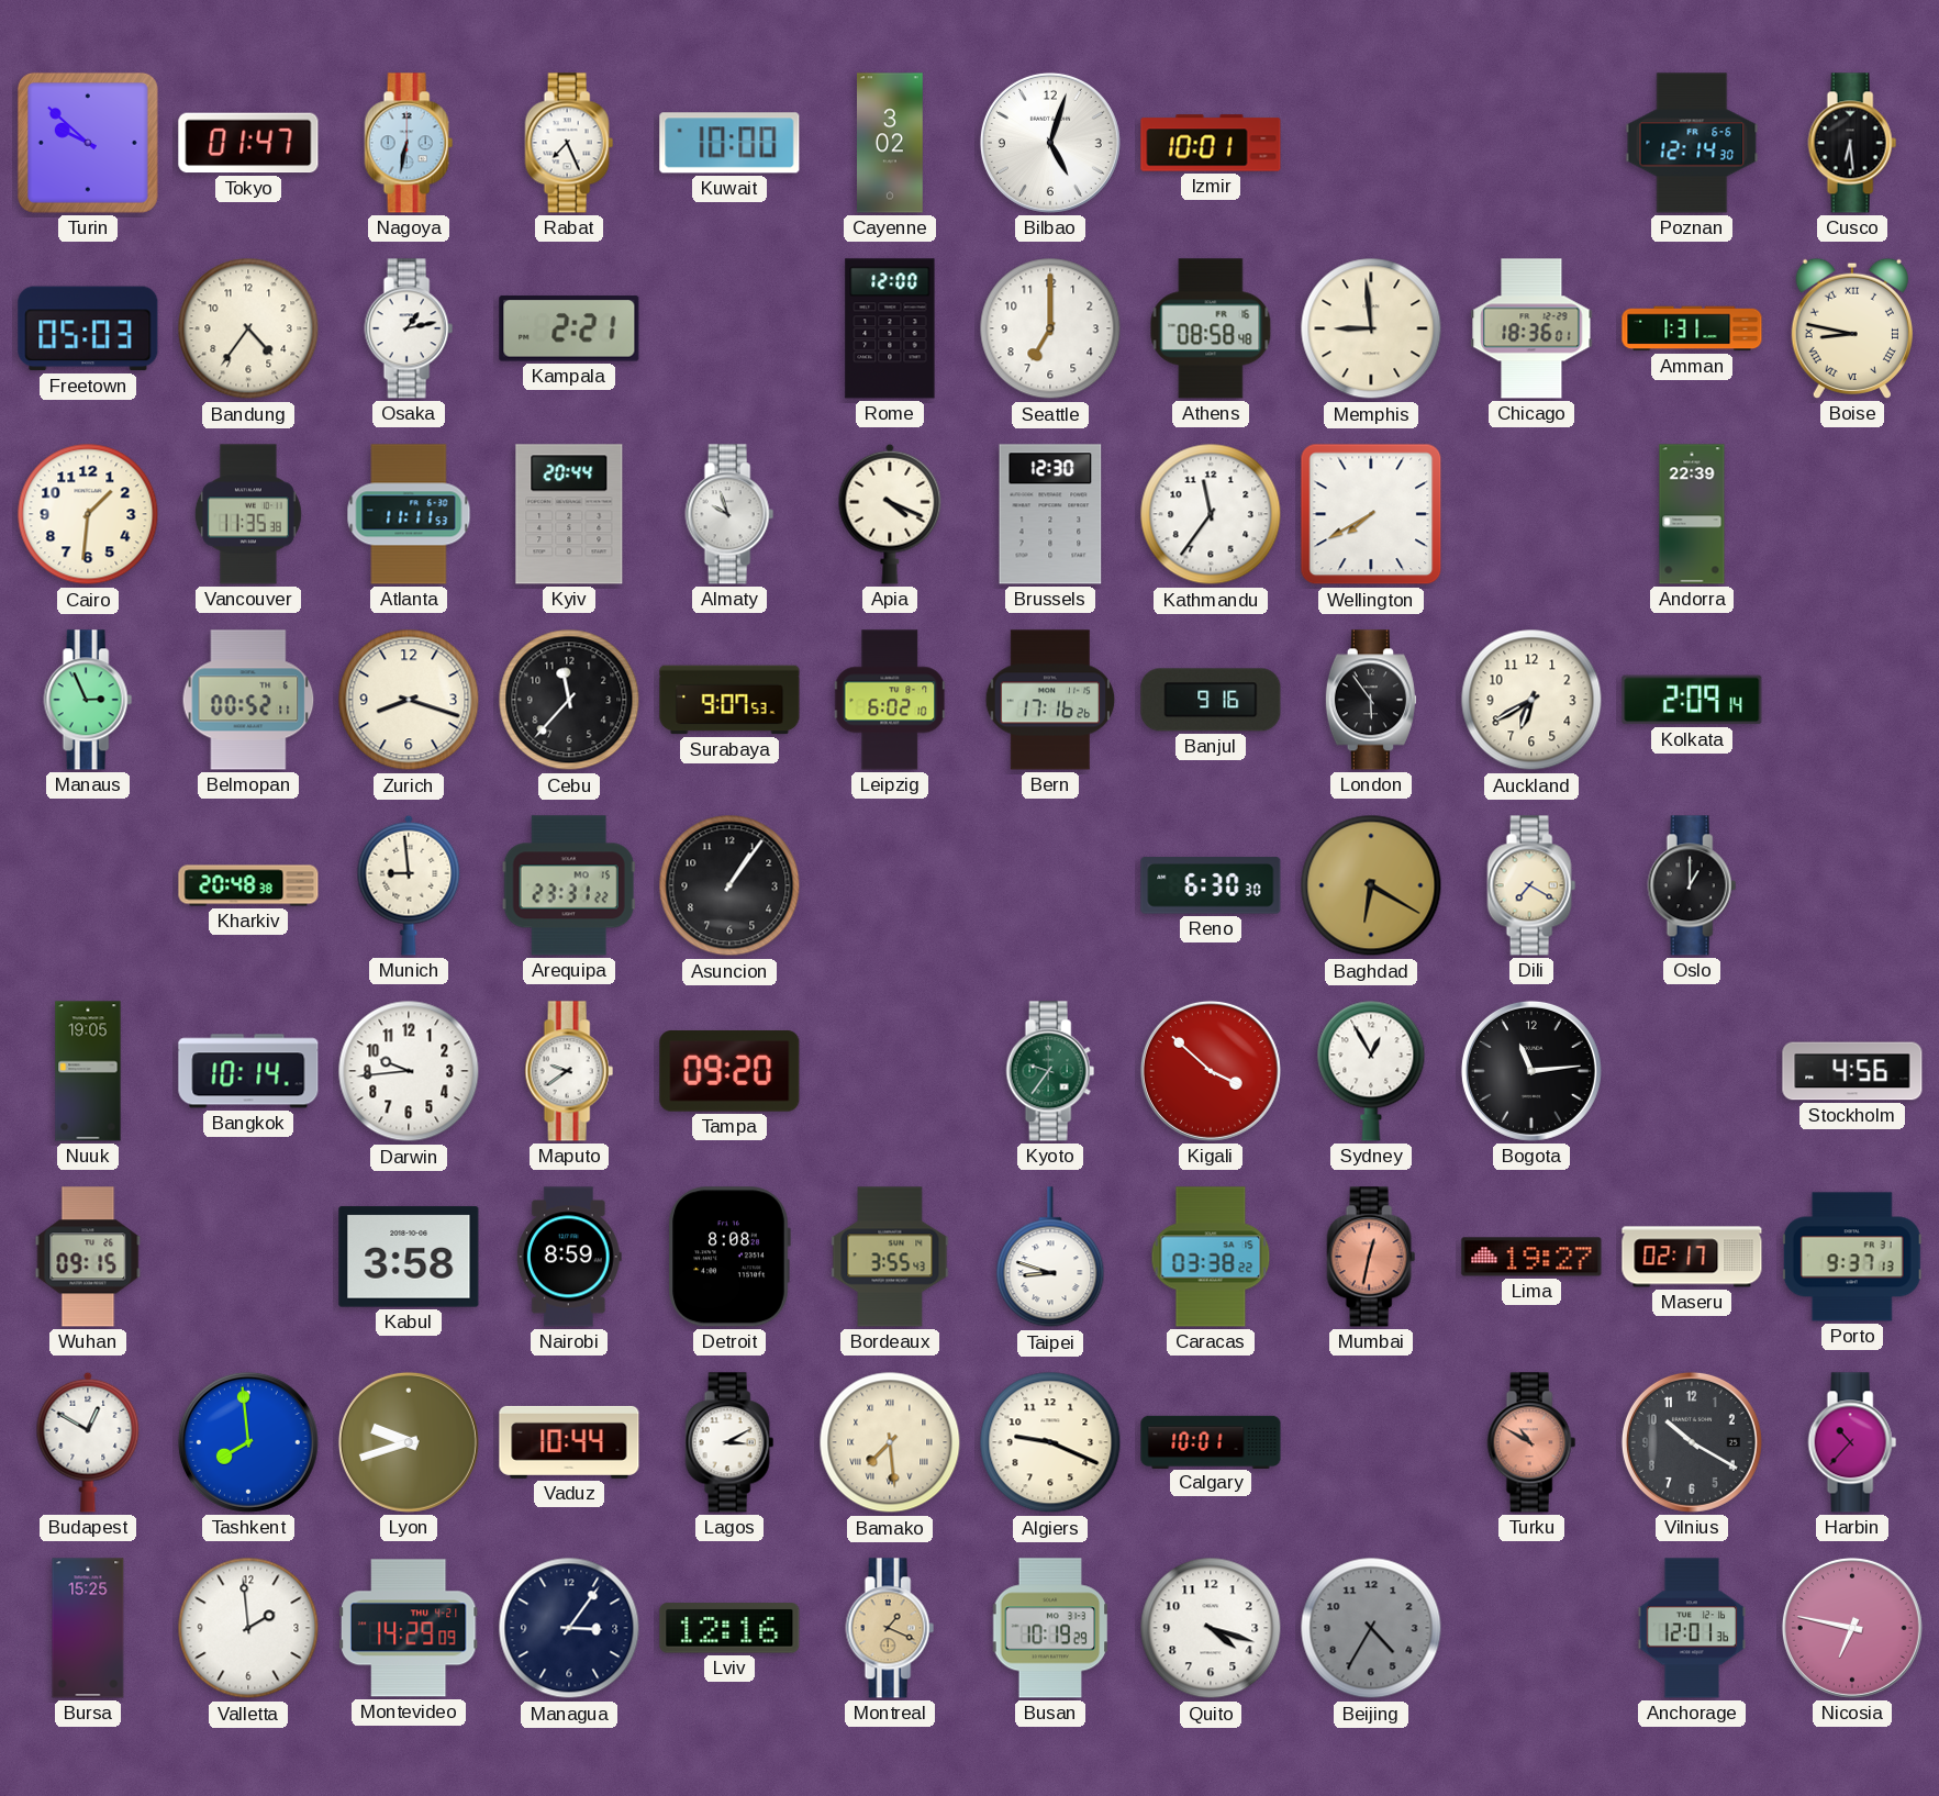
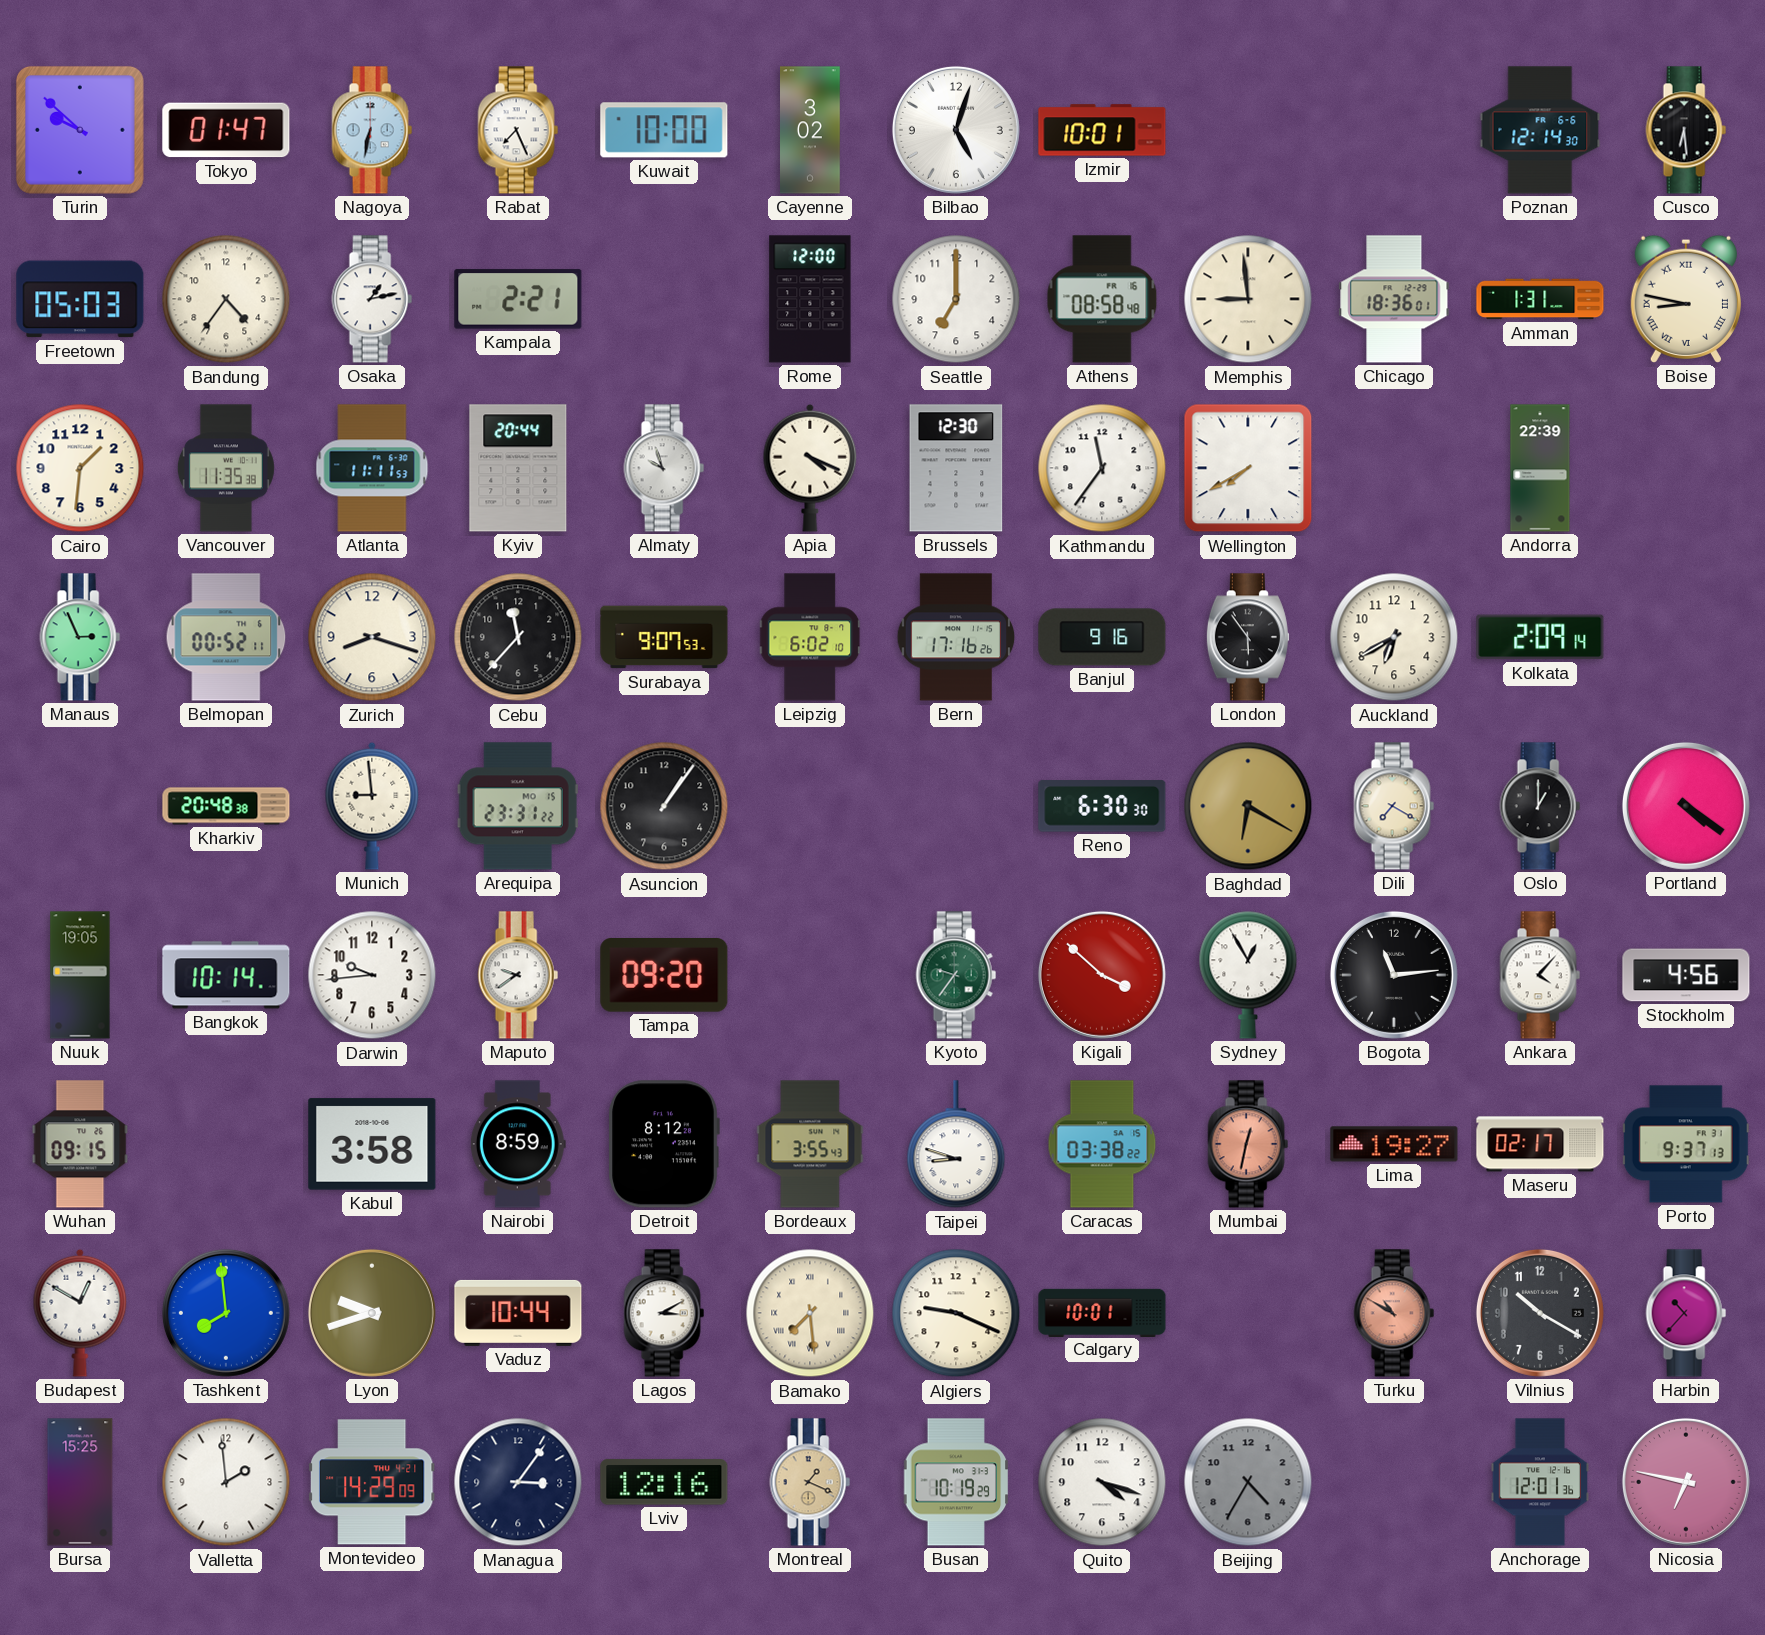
Portland: none -> 4:21 (1686, 806)
Ankara: none -> 4:07 (1540, 975)
Detroit: 8:08 -> 8:12 (664, 1144)
